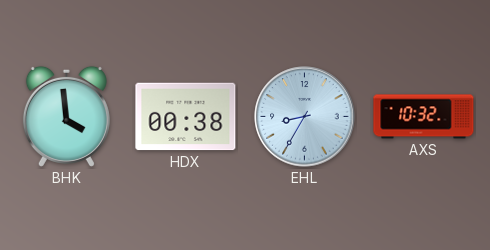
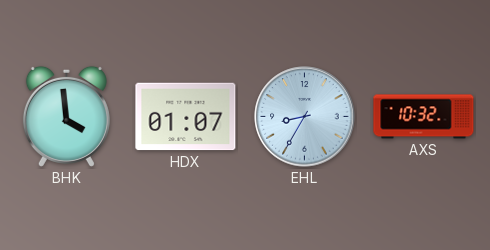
HDX: 00:38 -> 01:07 (186, 117)
